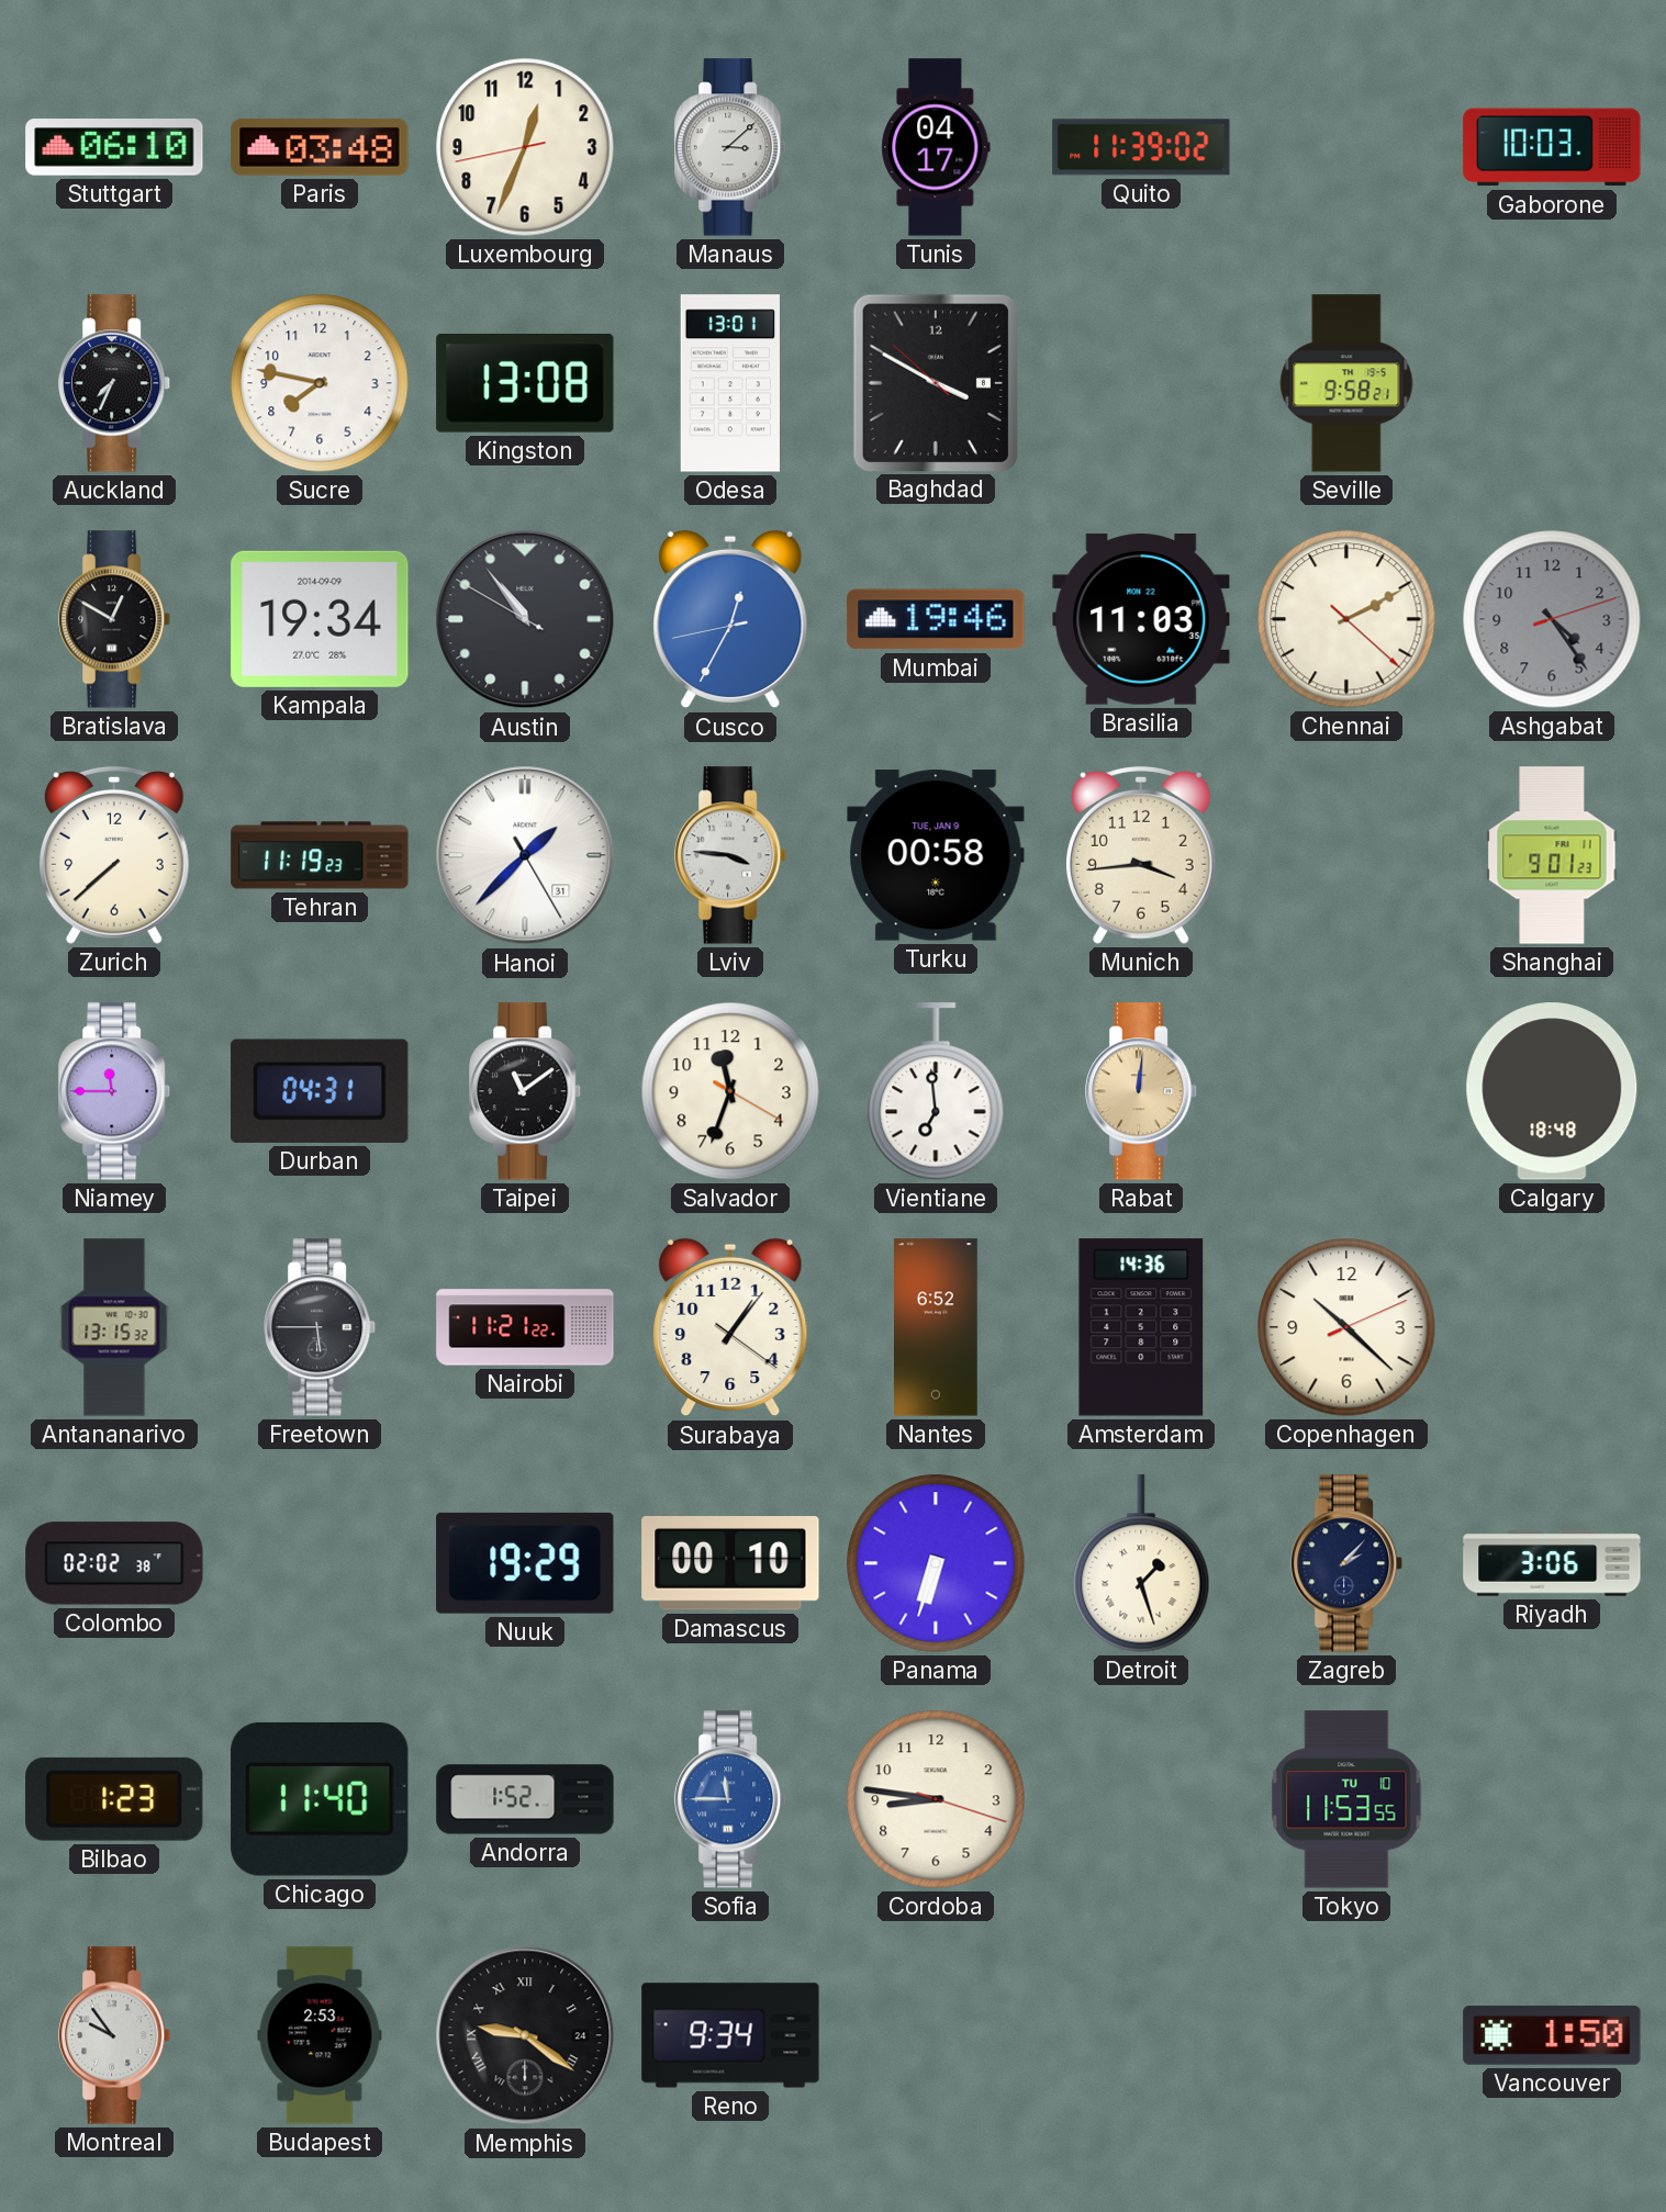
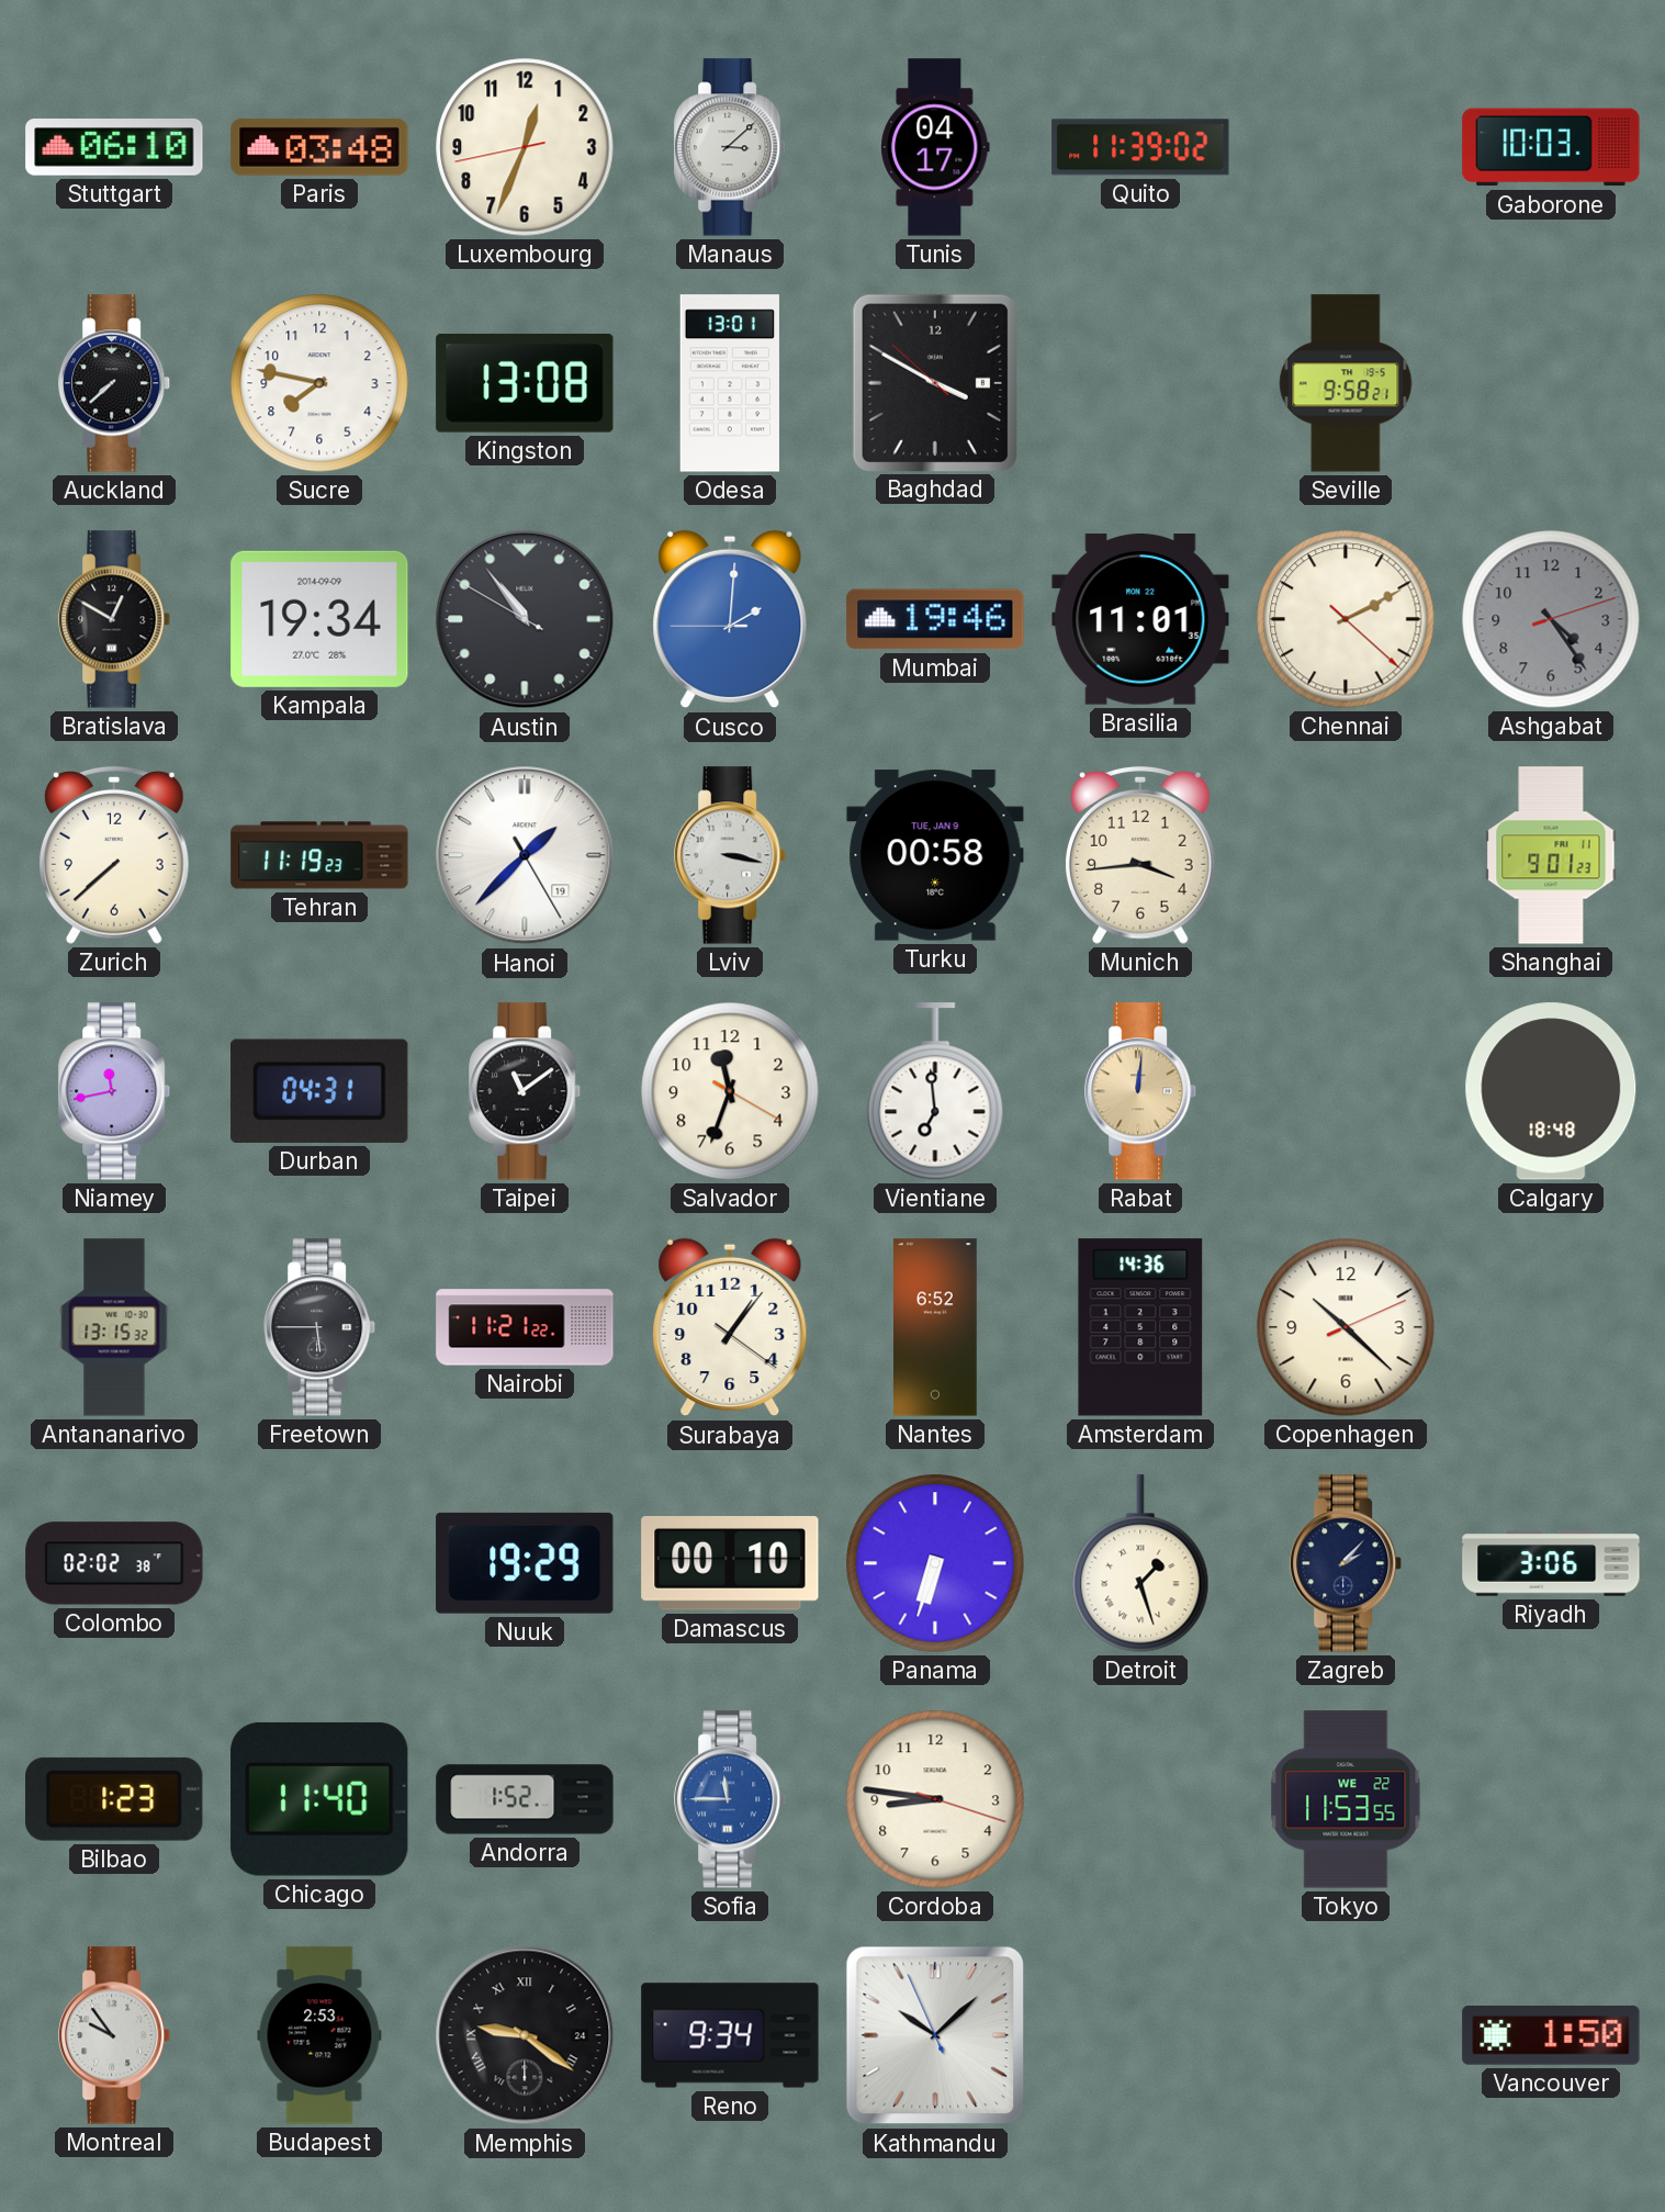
Auckland: 7:34 -> 7:38 (115, 383)
Cusco: 12:34 -> 2:00 (730, 619)
Brasilia: 11:03 -> 11:01 (1140, 619)
Hanoi date: 31 -> 19 (525, 855)
Lviv: 3:46 -> 3:17 (731, 855)
Niamey: 11:45 -> 11:43 (115, 1091)
Tokyo date: TU 10 -> WE 22 (1346, 1799)
Kathmandu: none -> 10:07 (935, 2035)
